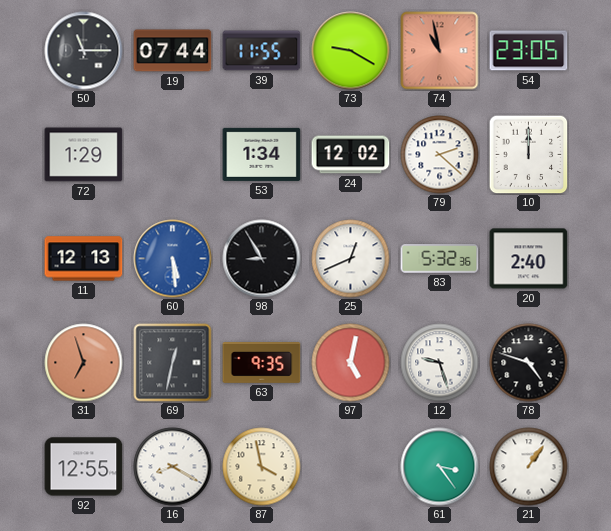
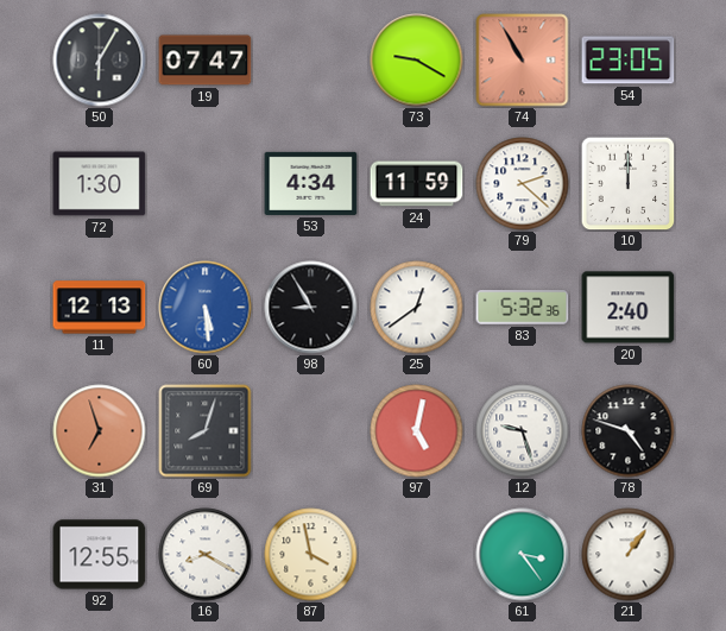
50: 11:15 -> 6:05 (100, 61)
19: 07:44 -> 07:47 (206, 61)
39: 11:55 -> none (262, 51)
74: 10:58 -> 10:55 (523, 61)
72: 1:29 -> 1:30 (100, 184)
53: 1:34 -> 4:34 (311, 183)
24: 12:02 -> 11:59 (417, 184)
25: 12:41 -> 12:39 (417, 308)
69: 12:32 -> 8:03 (206, 431)
63: 9:35 -> none (262, 363)
